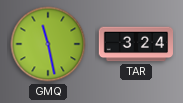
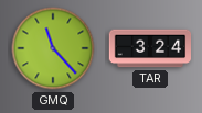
GMQ: 11:28 -> 11:23 (53, 48)
